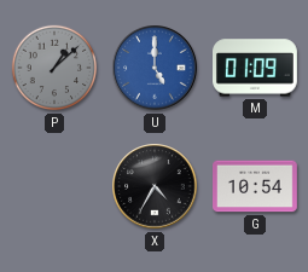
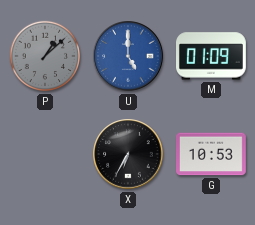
X: 4:35 -> 6:35 (128, 154)
G: 10:54 -> 10:53 (212, 154)
